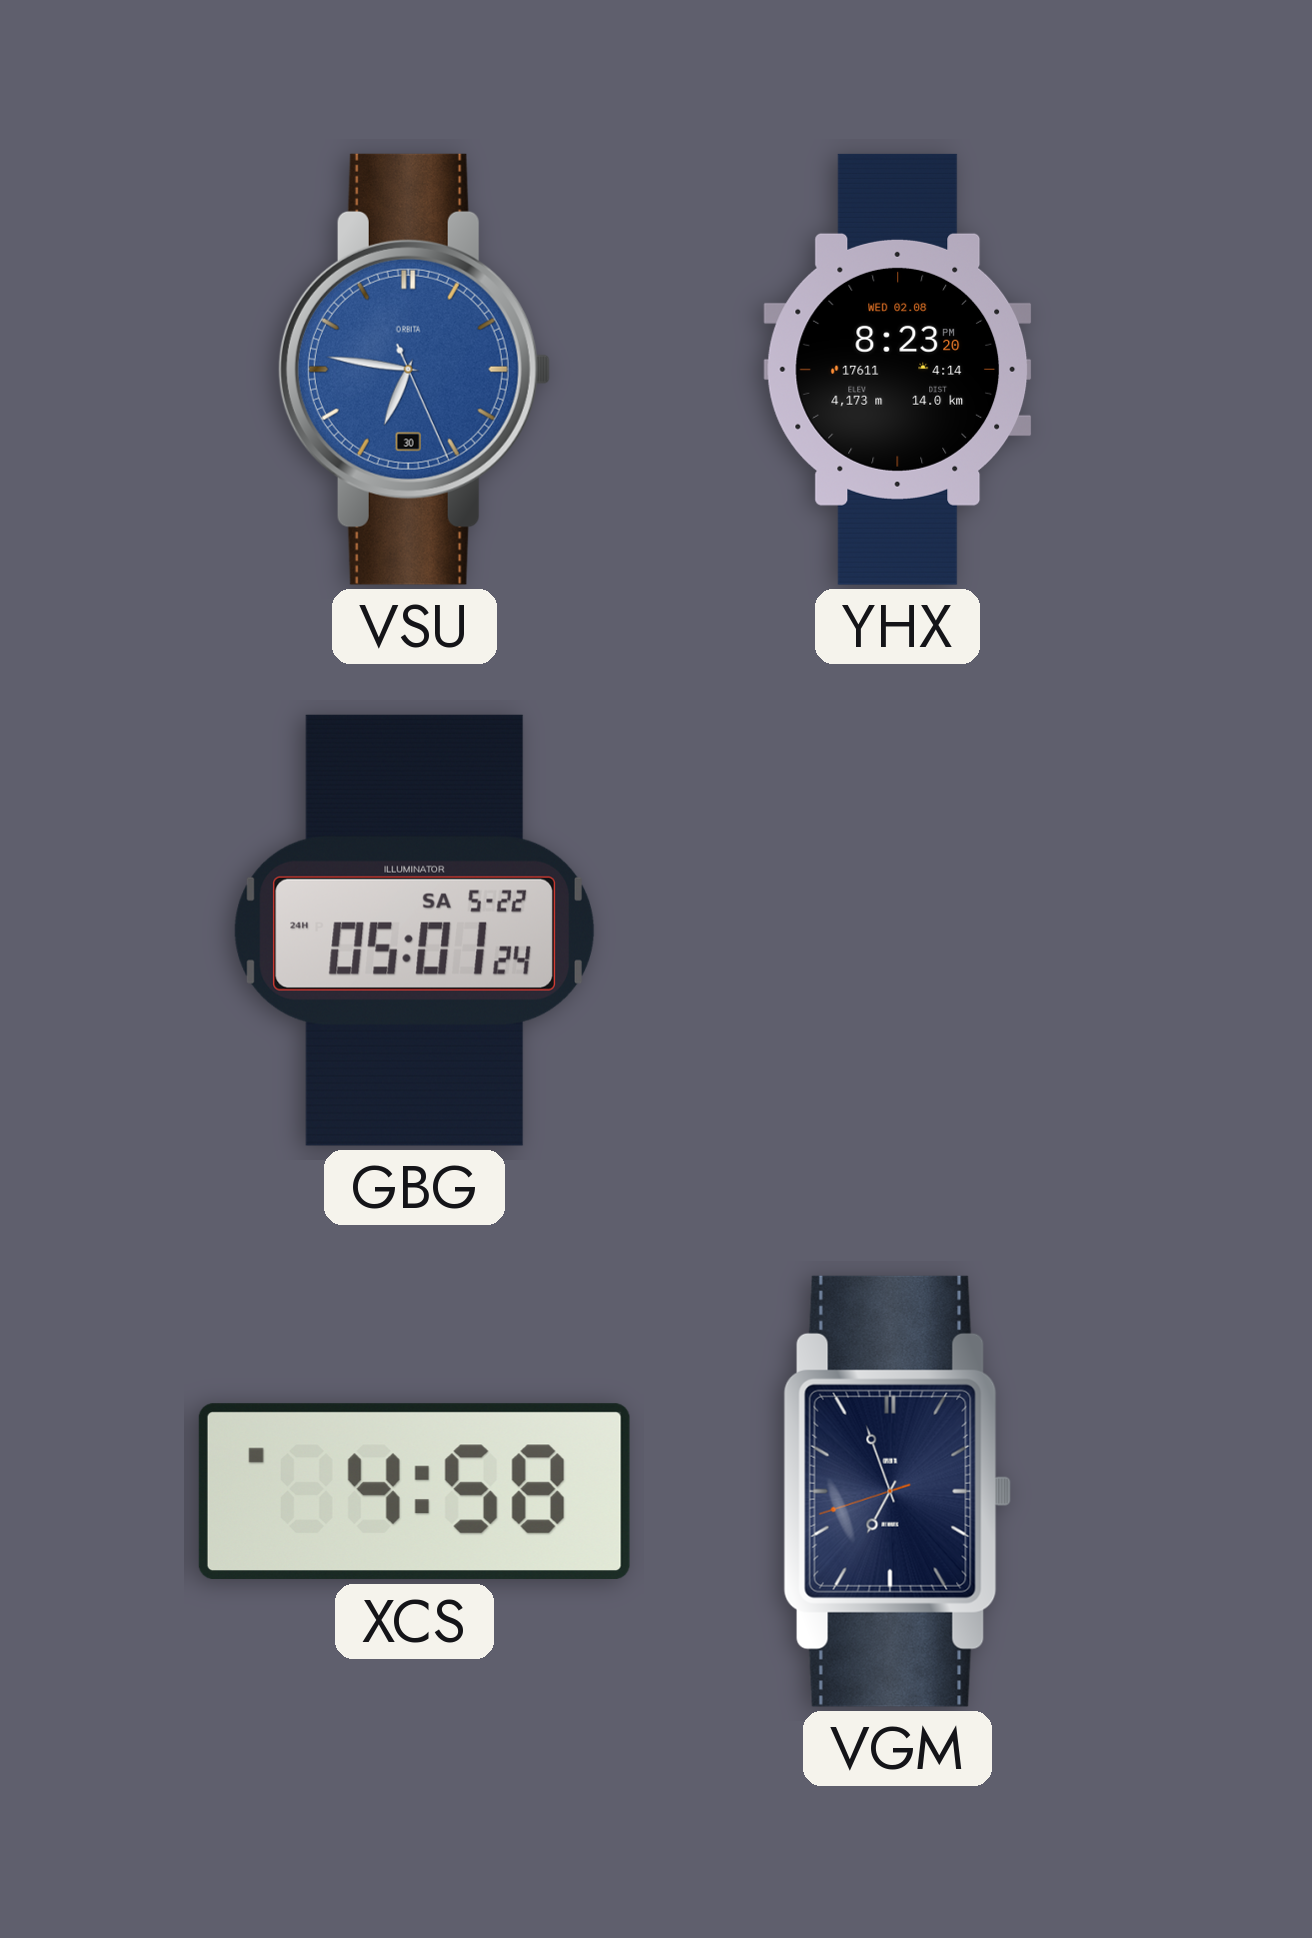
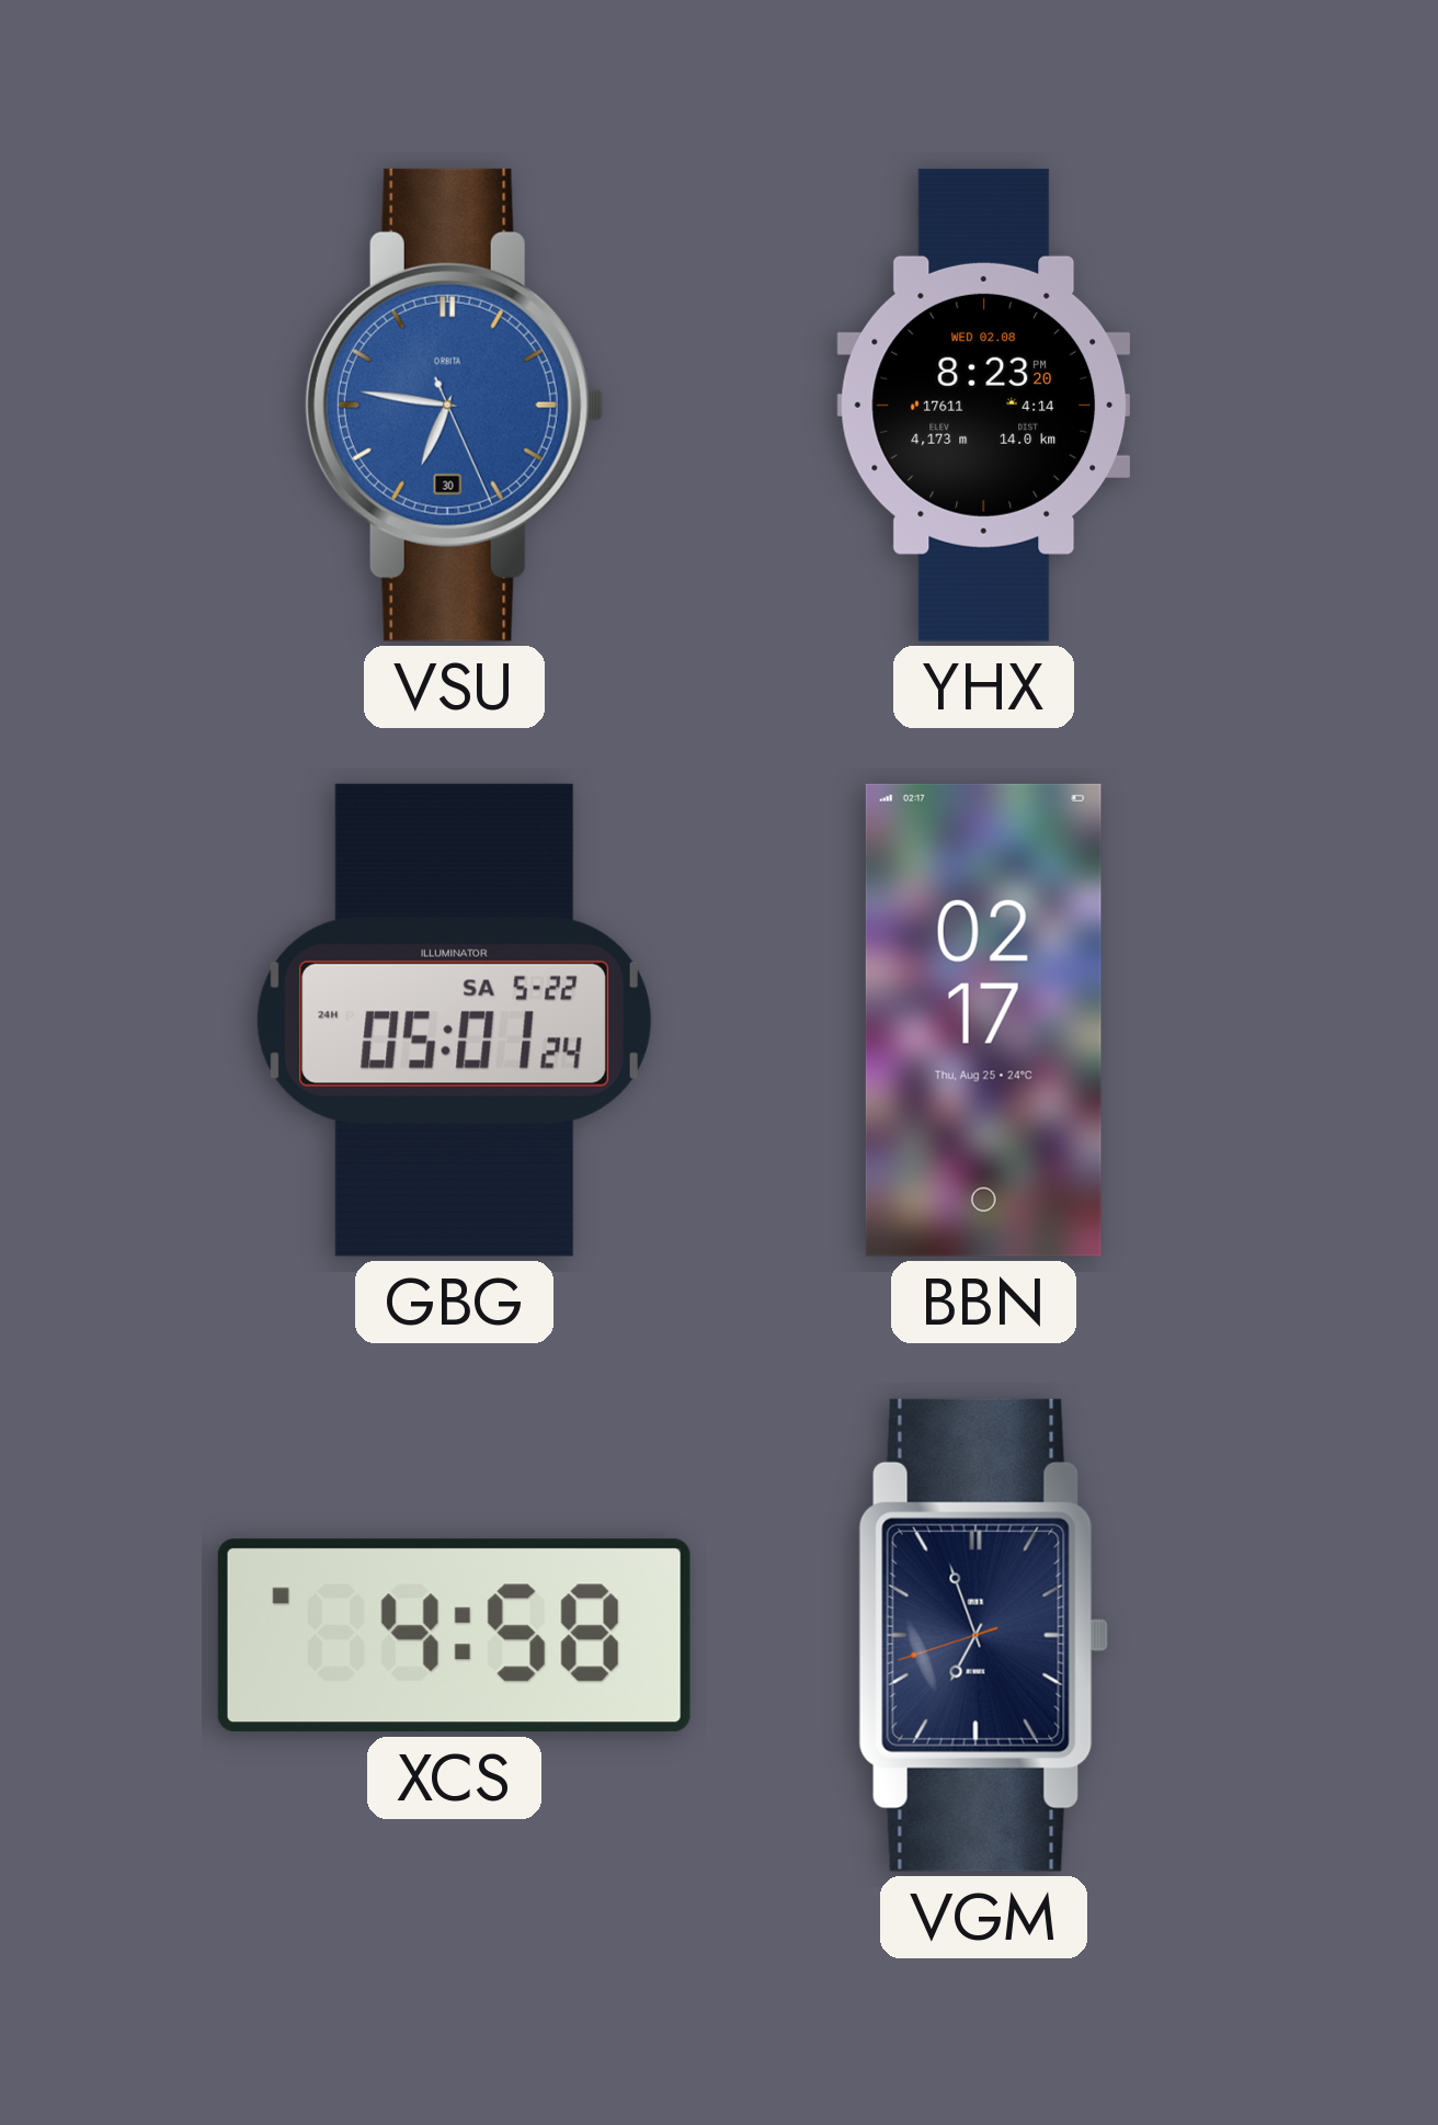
BBN: none -> 02:17 (983, 1020)
